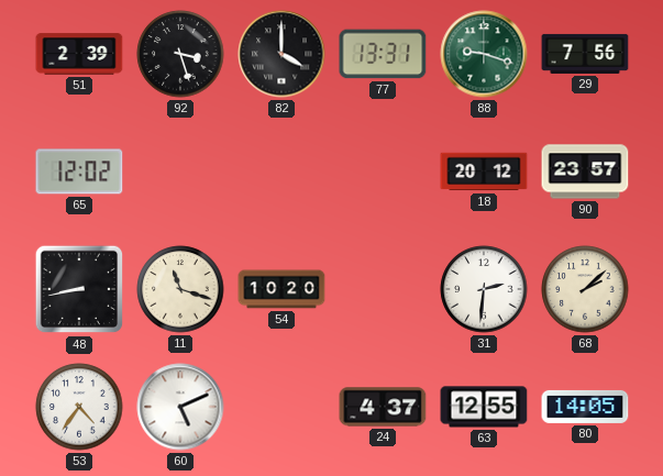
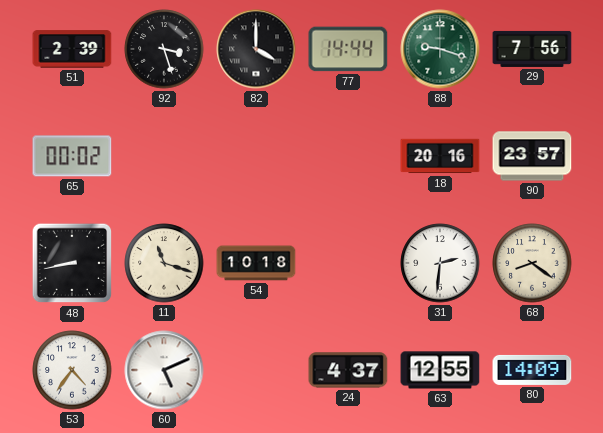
77: 13:31 -> 14:44 (348, 49)
65: 12:02 -> 00:02 (72, 156)
18: 20:12 -> 20:16 (440, 156)
54: 10:20 -> 10:18 (256, 263)
68: 2:08 -> 8:21 (532, 263)
80: 14:05 -> 14:09 (532, 370)
